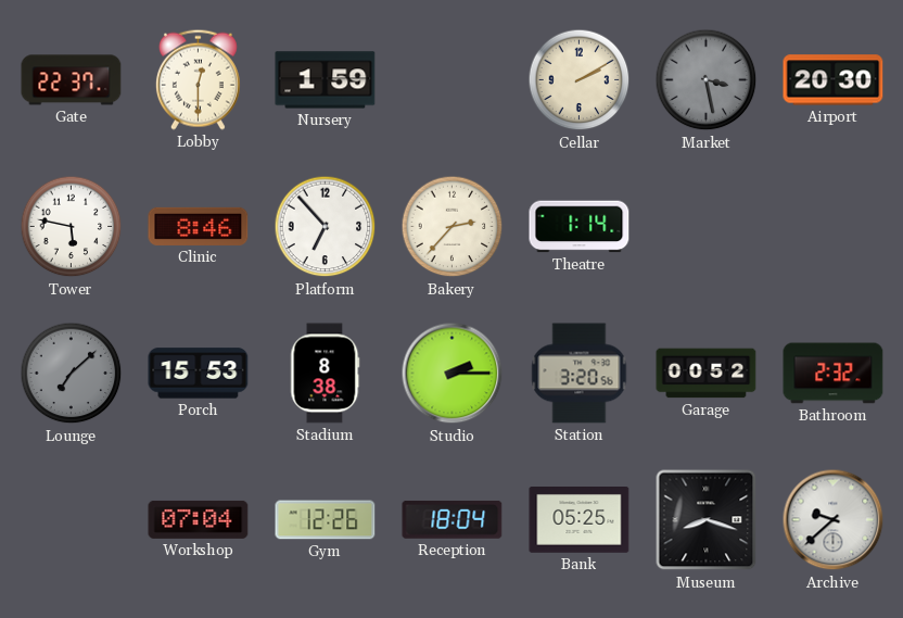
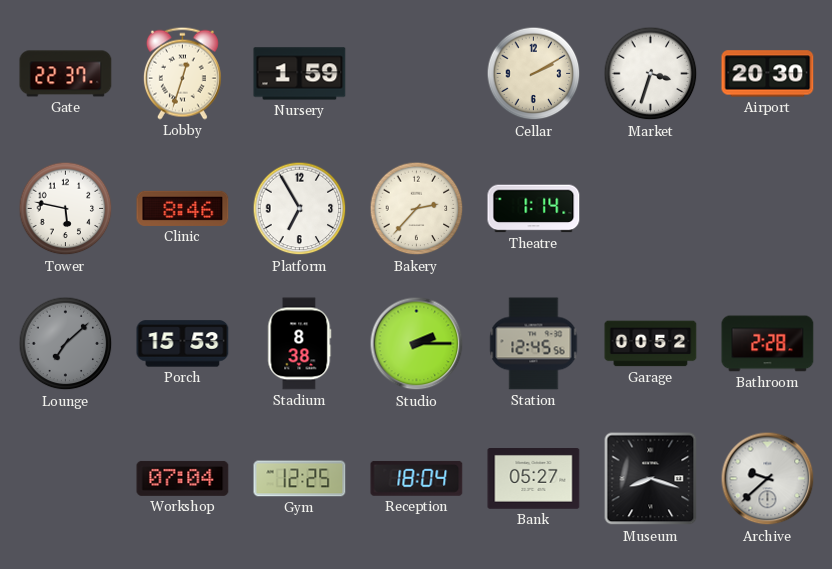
Lobby: 12:30 -> 12:33 (182, 73)
Market: 3:28 -> 3:33 (651, 74)
Market dial: grey -> white (651, 74)
Platform: 6:53 -> 6:55 (300, 209)
Station: 3:20 -> 12:45 (534, 344)
Bathroom: 2:32 -> 2:28 (768, 344)
Gym: 12:26 -> 12:25 (300, 479)
Bank: 05:25 -> 05:27 (534, 479)
